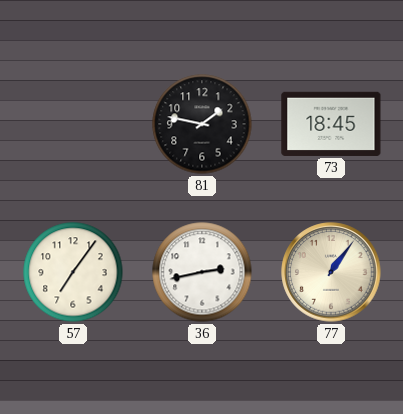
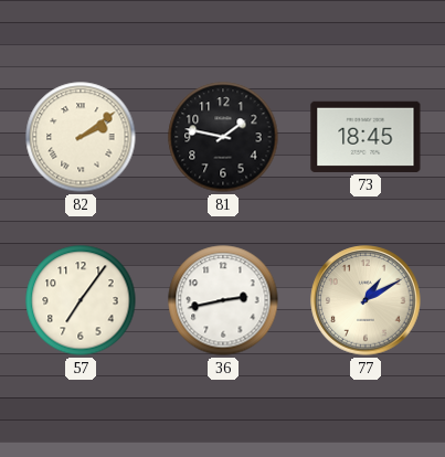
82: none -> 2:09 (81, 137)
77: 1:06 -> 1:10 (365, 300)
